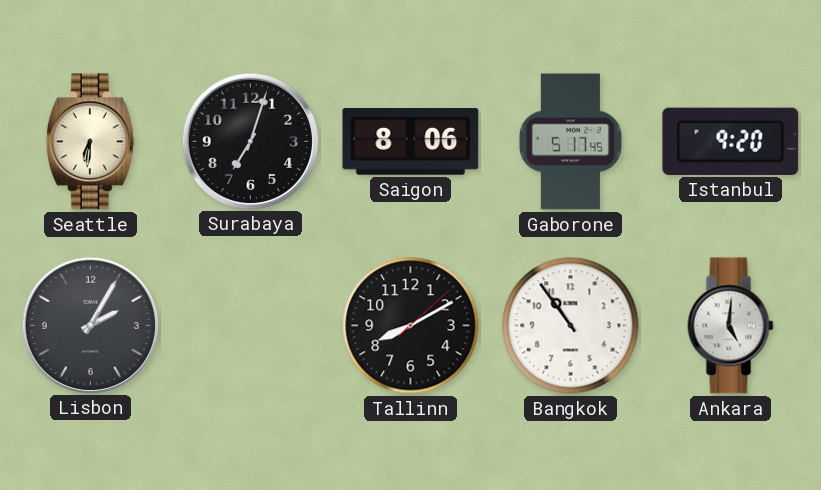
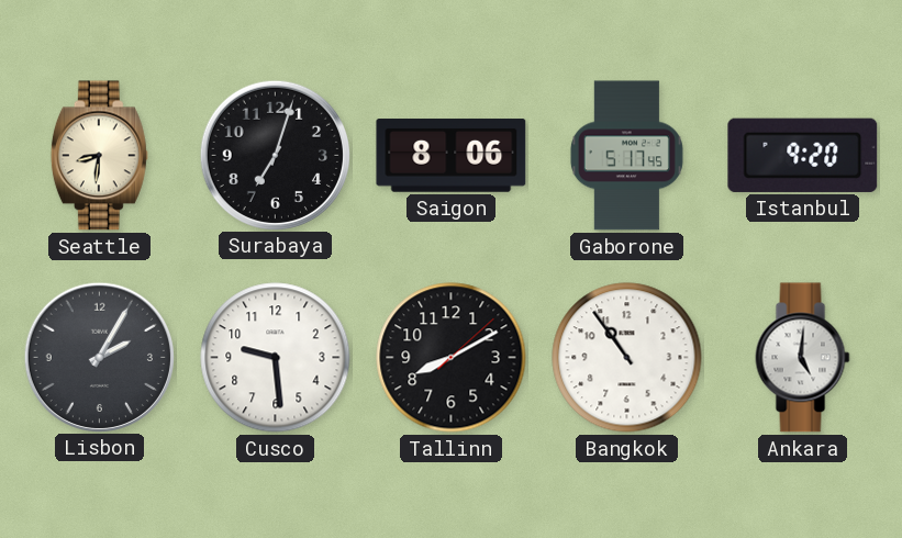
Seattle: 6:31 -> 8:31 (99, 156)
Cusco: none -> 9:29 (276, 358)
